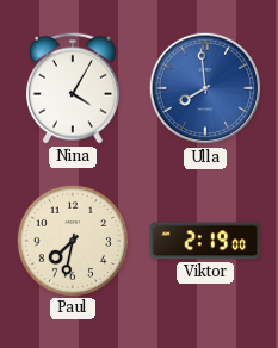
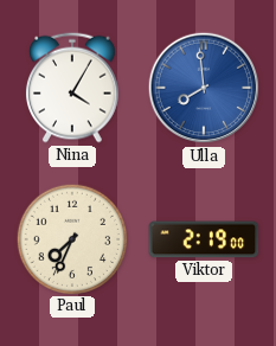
Paul: 7:32 -> 7:34 (71, 238)
